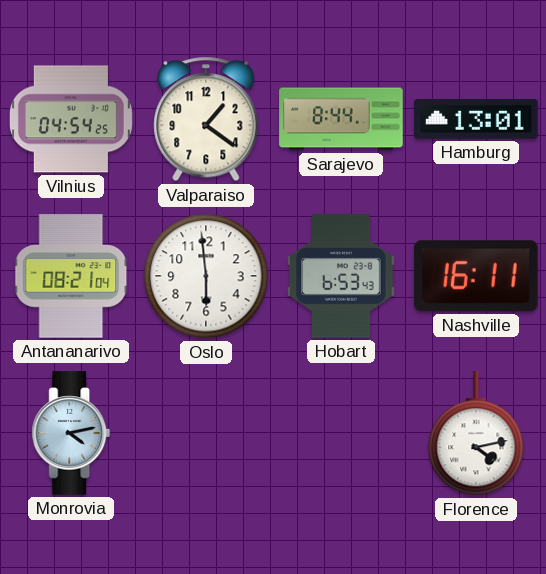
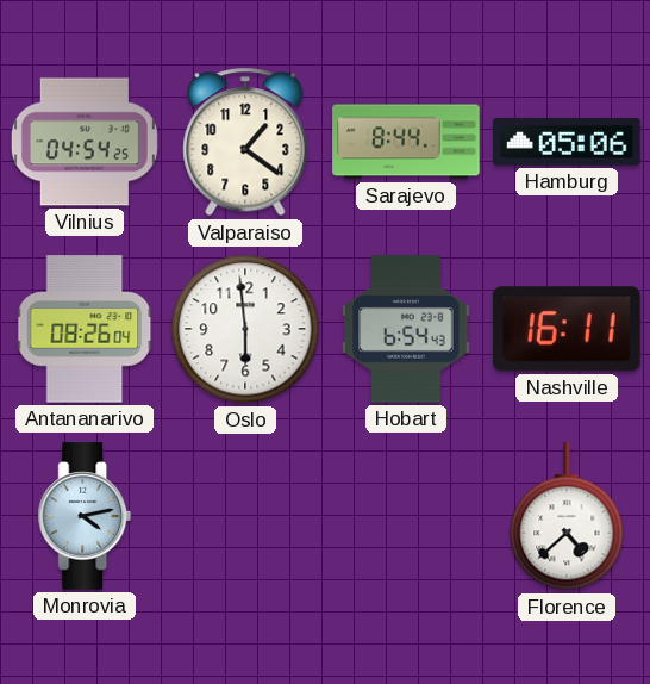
Hamburg: 13:01 -> 05:06 (567, 142)
Antananarivo: 08:21 -> 08:26 (86, 329)
Hobart: 6:53 -> 6:54 (406, 329)
Florence: 4:13 -> 4:38 (567, 517)
